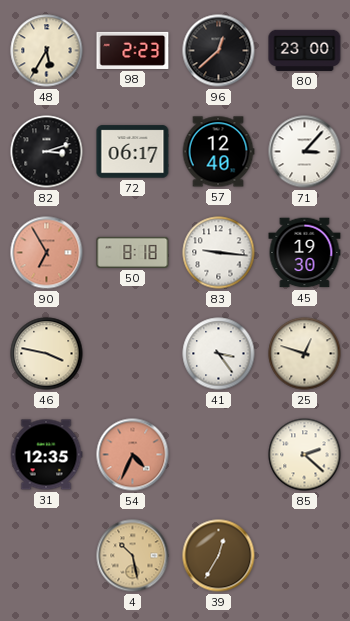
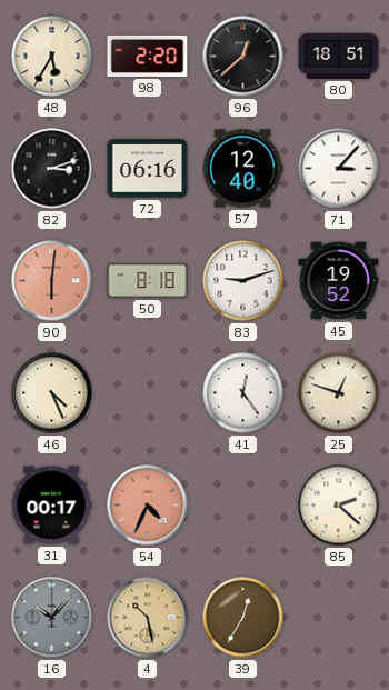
98: 2:23 -> 2:20 (148, 56)
80: 23:00 -> 18:51 (339, 56)
72: 06:17 -> 06:16 (148, 169)
90: 6:55 -> 6:01 (52, 281)
83: 9:16 -> 9:12 (243, 281)
45: 19:30 -> 19:52 (339, 281)
46: 3:47 -> 4:26 (52, 393)
41: 3:24 -> 12:24 (243, 393)
31: 12:35 -> 00:17 (51, 506)
16: none -> 10:07 (52, 618)
